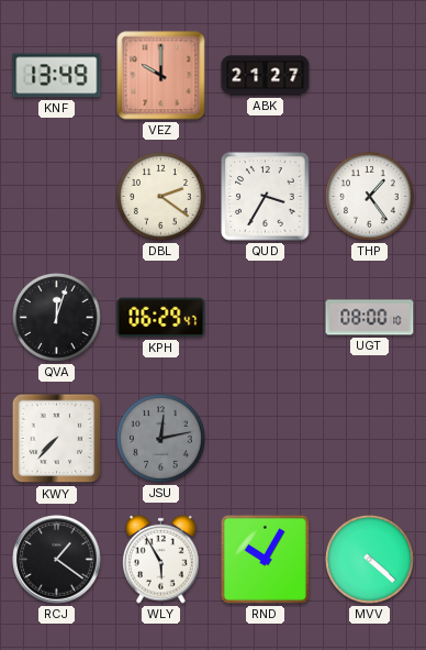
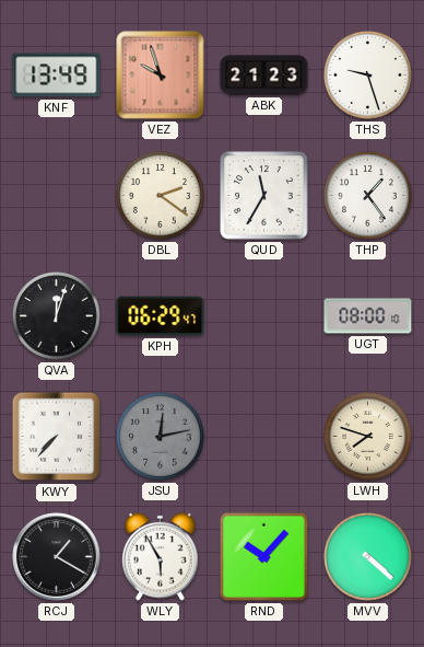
VEZ: 10:00 -> 9:57 (161, 76)
ABK: 21:27 -> 21:23 (264, 76)
THS: none -> 9:27 (368, 76)
QUD: 3:35 -> 11:35 (264, 196)
LWH: none -> 7:48 (368, 437)
RCJ: 1:21 -> 1:20 (57, 557)
RND: 10:05 -> 10:07 (263, 556)
